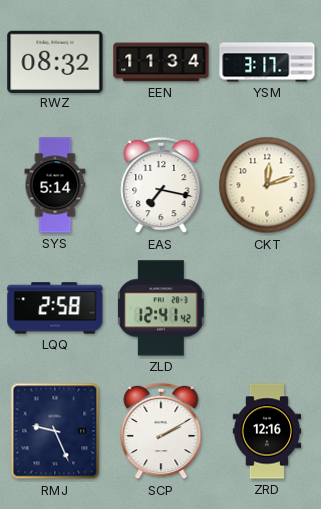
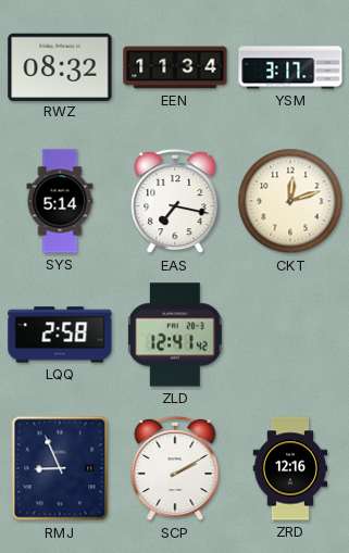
RMJ: 9:26 -> 8:56 (60, 468)
